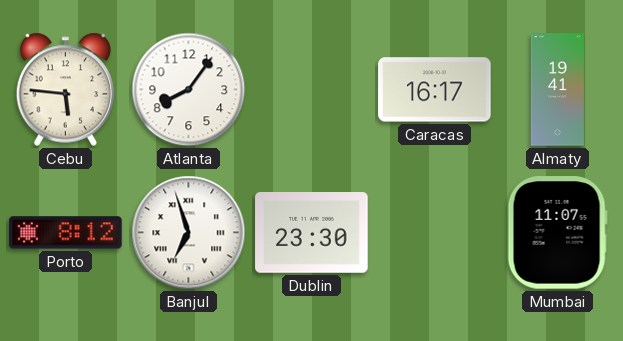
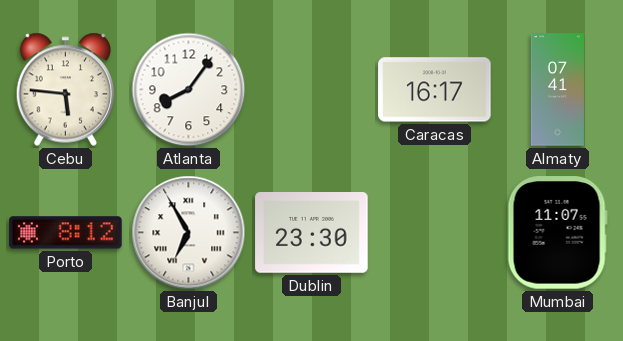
Almaty: 19:41 -> 07:41 (557, 90)
Banjul: 6:57 -> 6:55 (189, 233)
